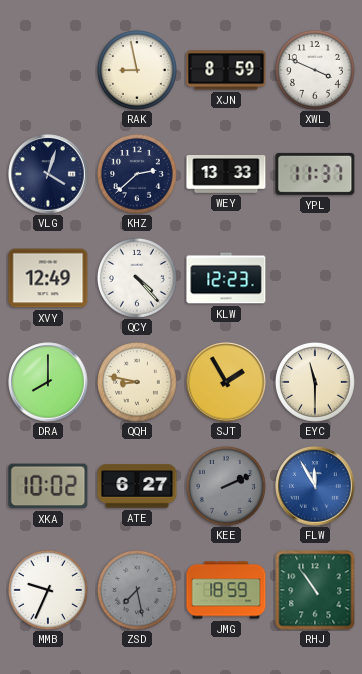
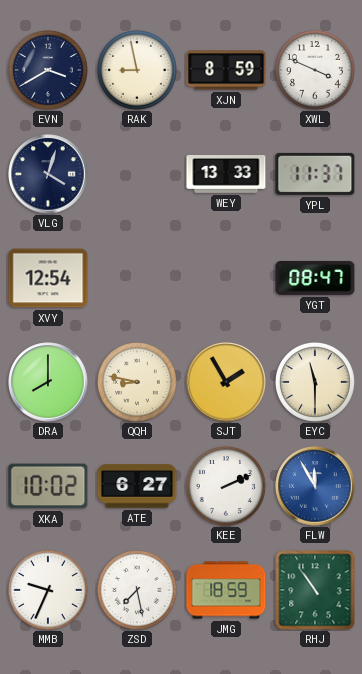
EVN: none -> 3:40 (48, 70)
KHZ: 2:38 -> none (137, 174)
XVY: 12:49 -> 12:54 (48, 278)
QCY: 4:23 -> none (137, 278)
KLW: 12:23 -> none (226, 278)
YGT: none -> 08:47 (315, 278)
KEE dial: grey -> white (226, 486)
ZSD dial: grey -> white (137, 590)
